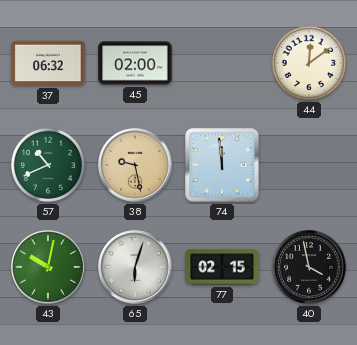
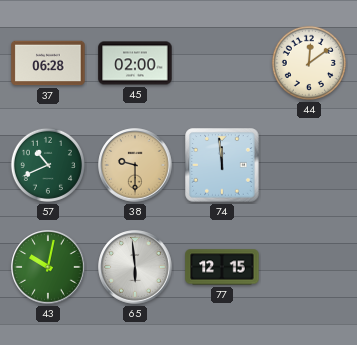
37: 06:32 -> 06:28 (48, 63)
38: 9:28 -> 9:30 (135, 165)
65: 6:03 -> 5:59 (135, 267)
77: 02:15 -> 12:15 (222, 267)
40: 3:58 -> none (309, 267)
